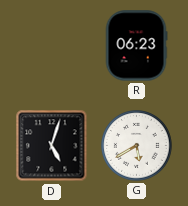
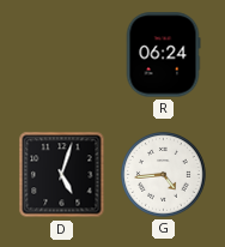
R: 06:23 -> 06:24 (163, 55)
G: 5:40 -> 4:44 (164, 175)
